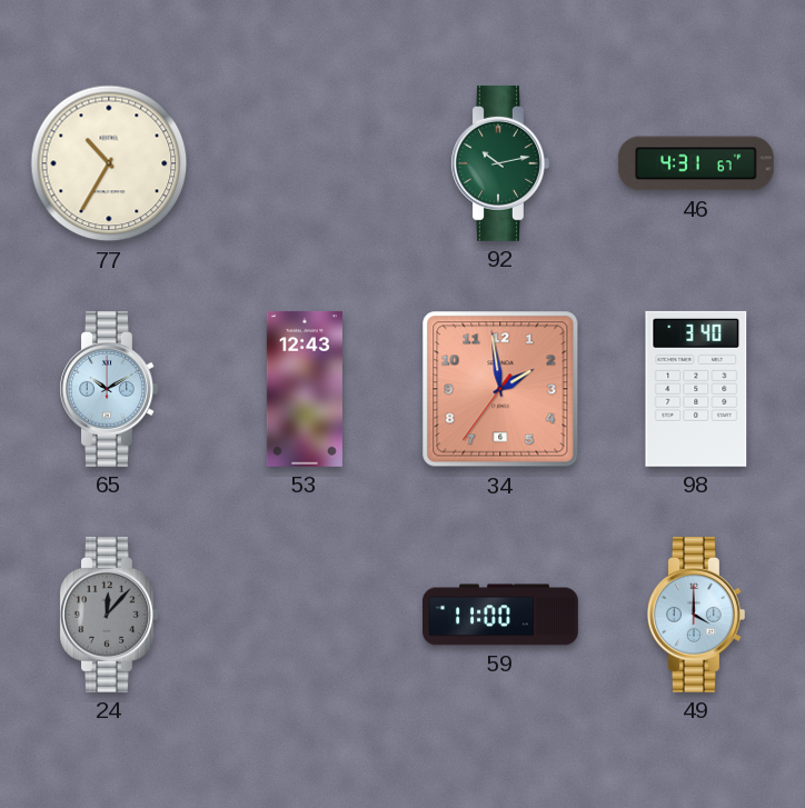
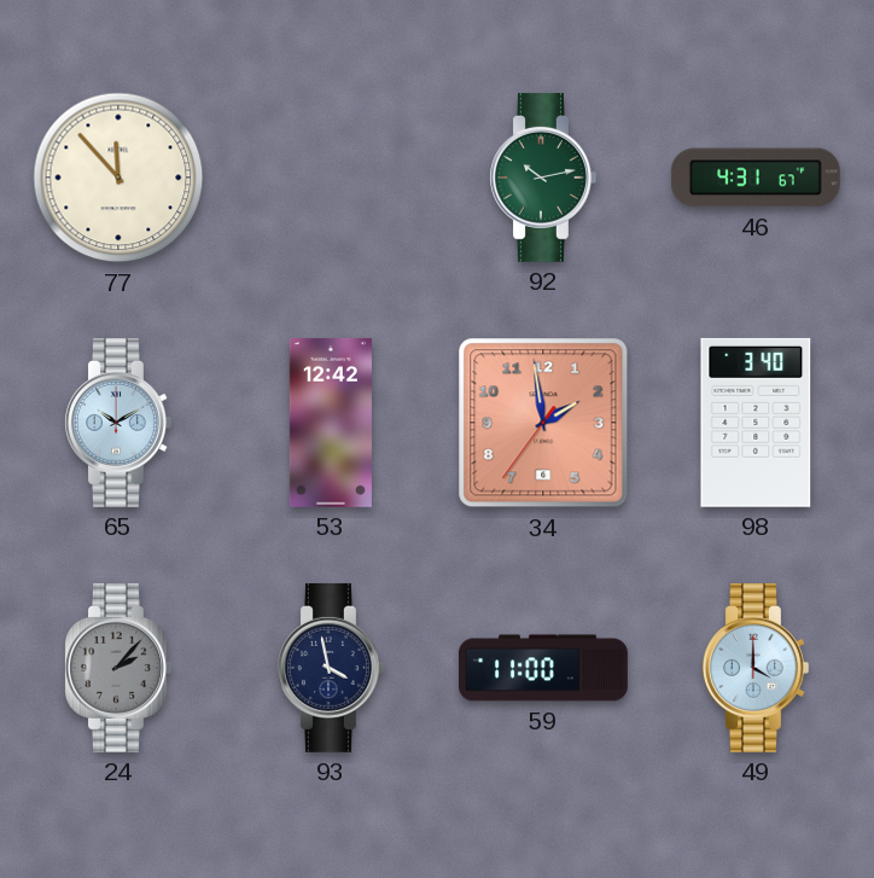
77: 10:35 -> 11:53 (118, 178)
53: 12:43 -> 12:42 (331, 423)
24: 12:07 -> 2:07 (118, 668)
93: none -> 3:58 (331, 668)
